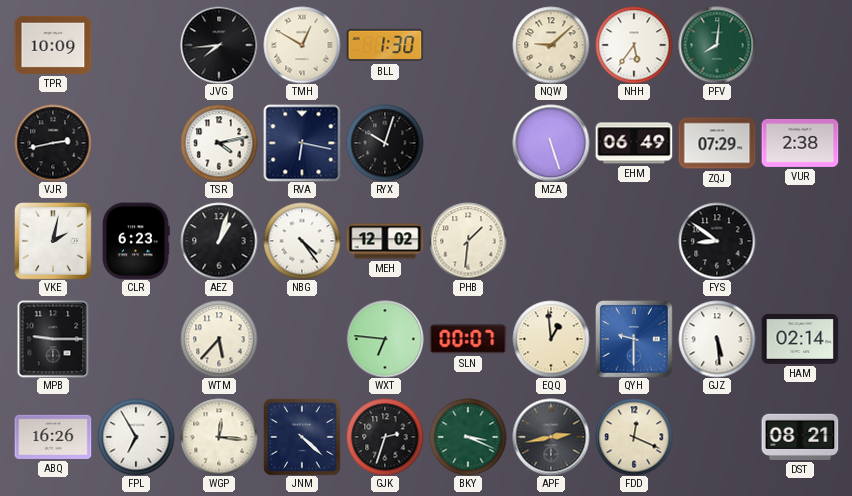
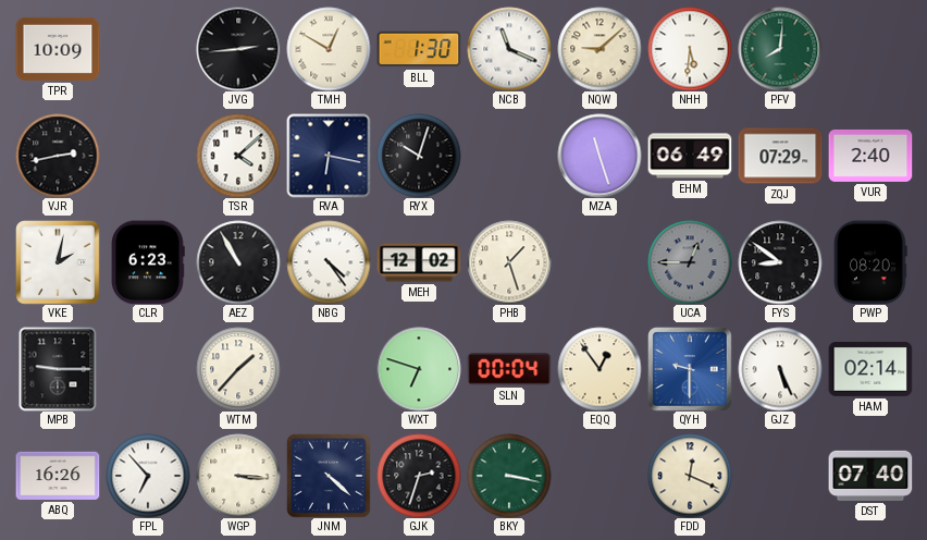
JVG: 7:44 -> 2:44 (238, 49)
NCB: none -> 11:19 (509, 49)
NHH: 5:36 -> 5:31 (690, 49)
TSR: 4:13 -> 4:08 (238, 156)
MZA: 5:27 -> 11:27 (600, 156)
VUR: 2:38 -> 2:40 (870, 156)
AEZ: 1:03 -> 10:55 (238, 262)
PHB: 1:31 -> 1:27 (509, 262)
UCA: none -> 12:45 (690, 262)
PWP: none -> 08:20 (870, 262)
WTM: 5:37 -> 1:37 (238, 369)
WXT: 6:46 -> 6:48 (419, 369)
SLN: 00:07 -> 00:04 (509, 369)
EQQ: 12:59 -> 12:54 (600, 369)
GJZ: 5:29 -> 5:26 (780, 369)
FPL: 6:55 -> 6:53 (148, 476)
WGP: 12:16 -> 3:16 (238, 476)
BKY: 3:19 -> 3:17 (509, 476)
APF: 2:43 -> none (551, 437)
DST: 08:21 -> 07:40 (870, 476)
